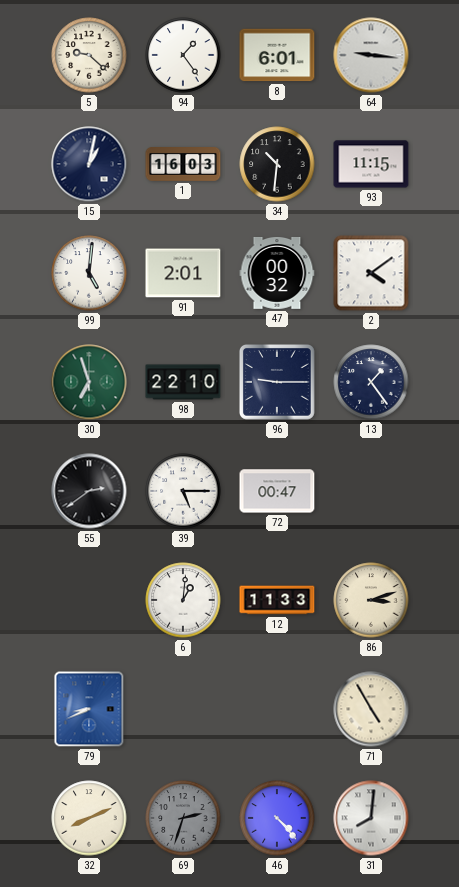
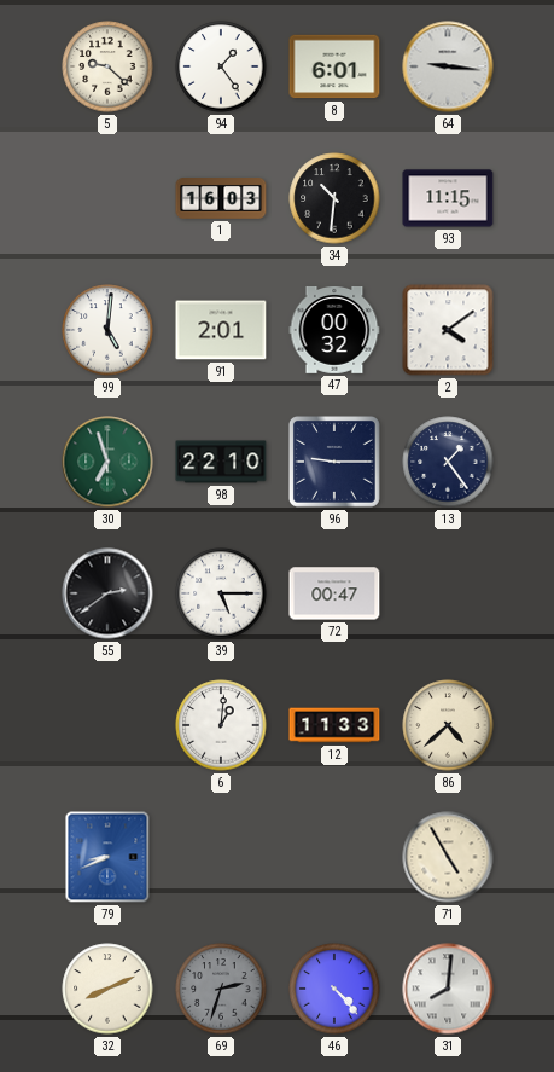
15: 1:02 -> none (89, 164)
86: 3:12 -> 4:38 (448, 725)
